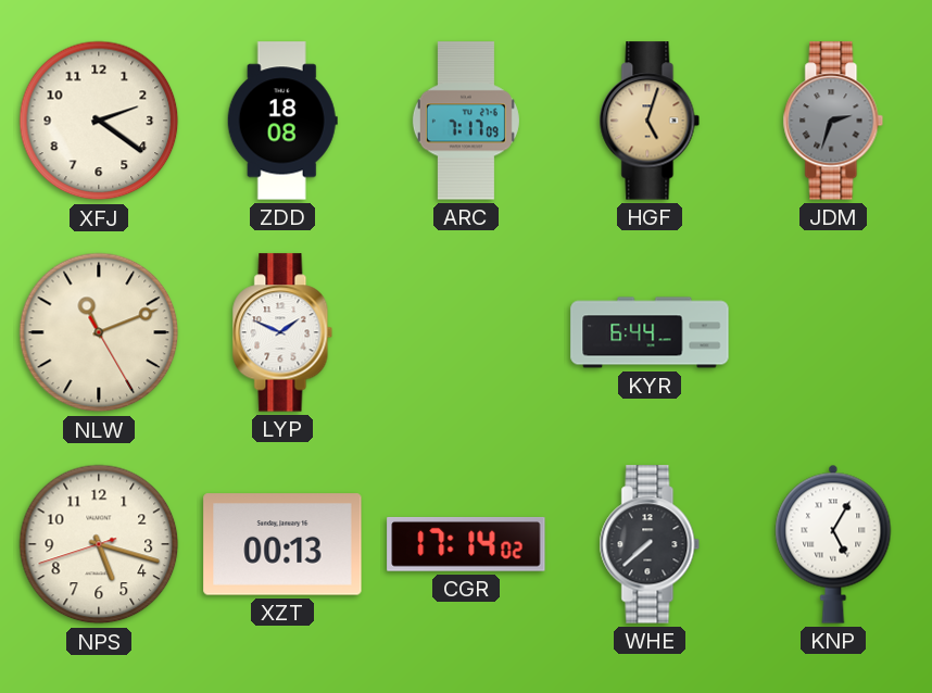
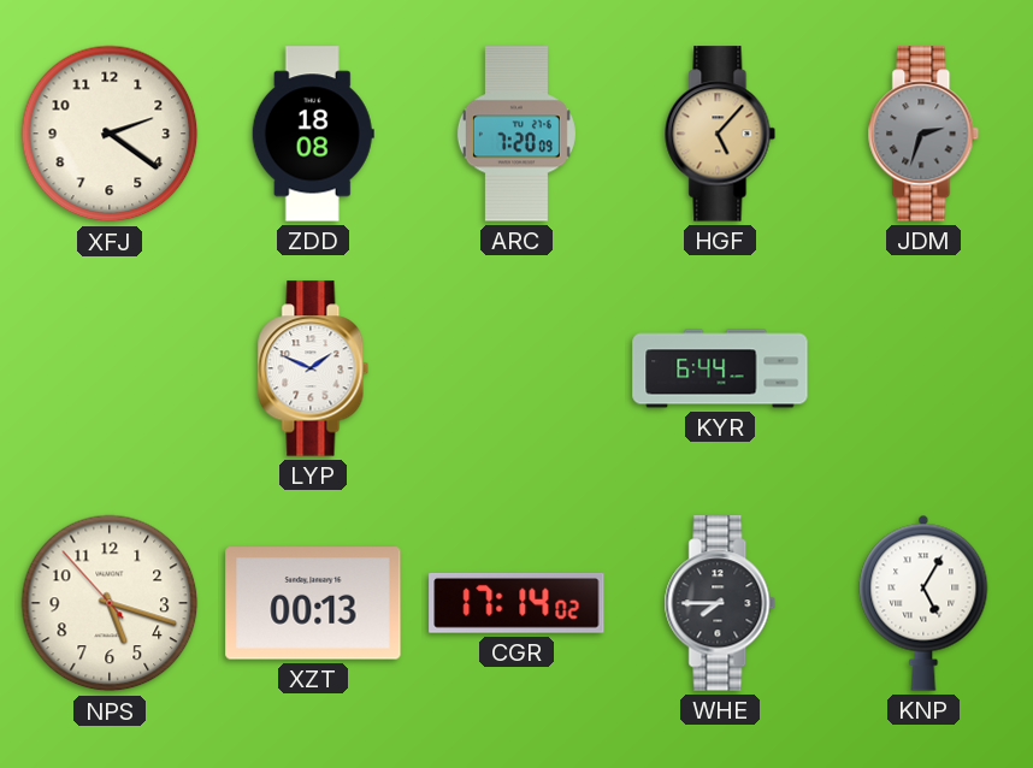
ARC: 7:17 -> 7:20 (516, 134)
HGF: 5:03 -> 5:07 (720, 134)
NLW: 11:11 -> none (99, 332)
NPS: 5:17:42 -> 5:17:53 (110, 603)
WHE: 7:38 -> 7:45 (720, 603)
